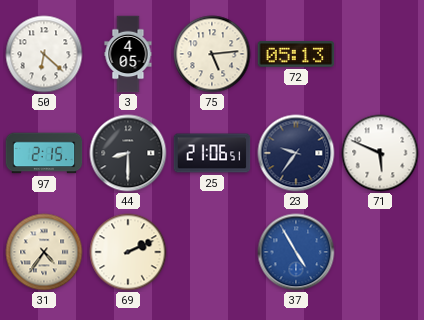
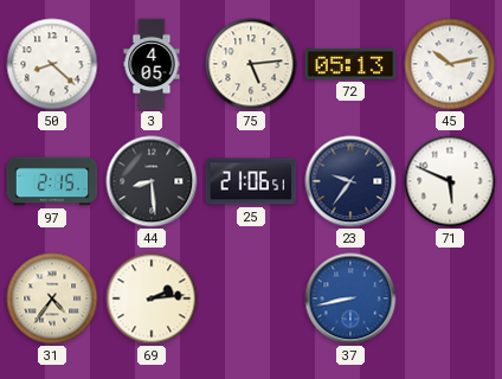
50: 6:22 -> 8:22 (52, 64)
45: none -> 10:13 (450, 64)
44: 8:30 -> 8:29 (152, 181)
69: 2:11 -> 2:14 (152, 298)
37: 4:55 -> 8:43 (350, 298)
